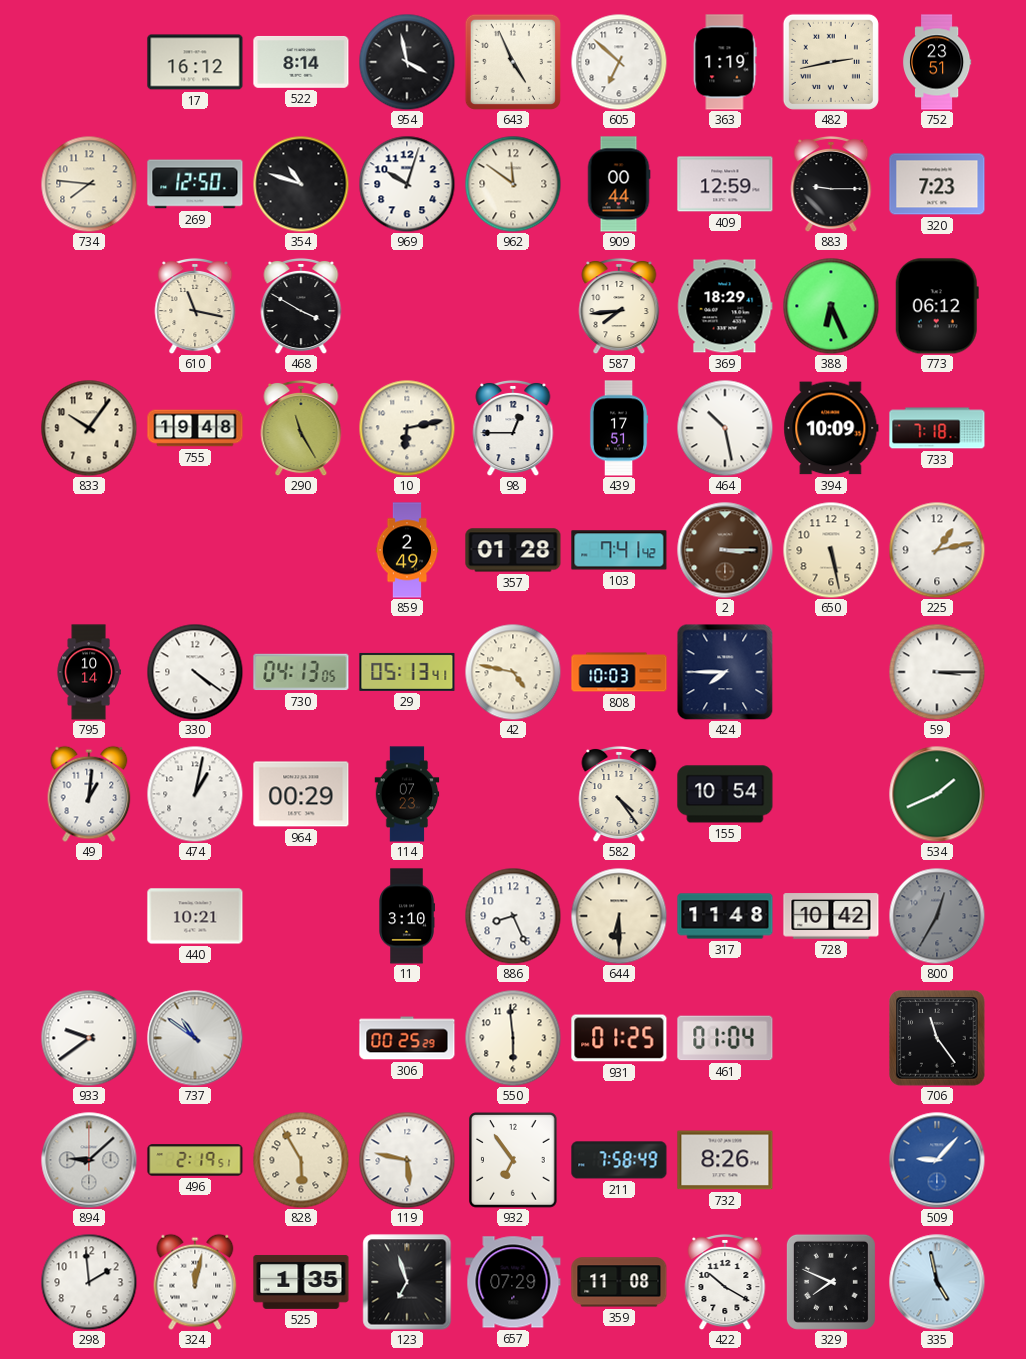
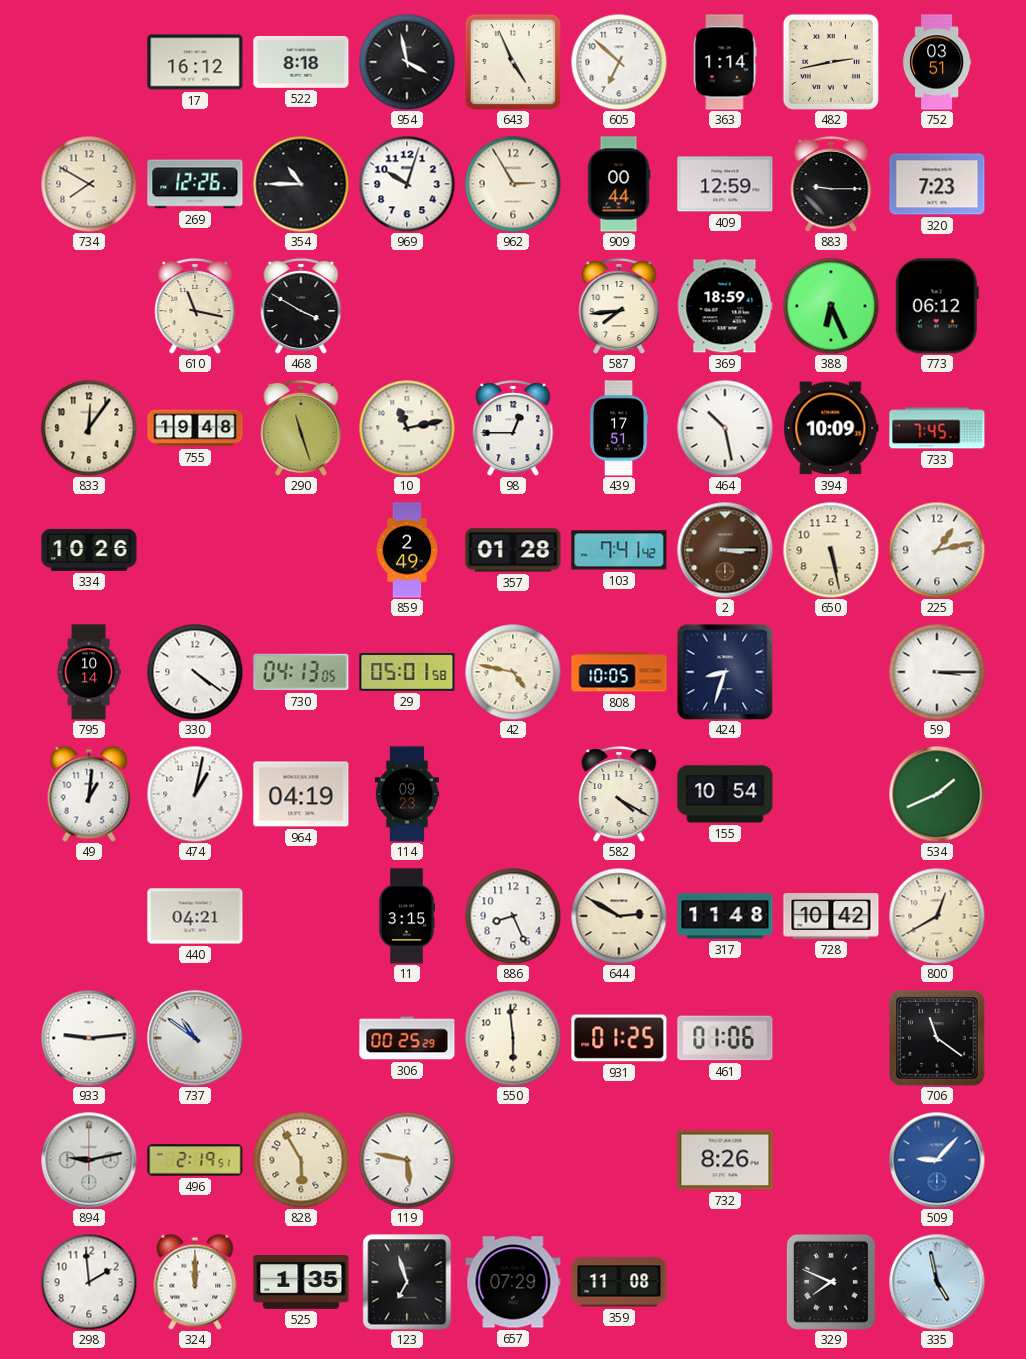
522: 8:14 -> 8:18 (301, 62)
363: 1:19 -> 1:14 (725, 62)
752: 23:51 -> 03:51 (937, 62)
734: 7:46 -> 7:50 (89, 184)
269: 12:50 -> 12:26 (195, 184)
354: 10:48 -> 10:45 (301, 184)
962: 11:51 -> 2:55 (513, 184)
369: 18:29 -> 18:59 (725, 306)
833: 10:06 -> 12:06 (89, 428)
290: 11:25 -> 11:27 (301, 428)
10: 6:13 -> 11:13 (407, 428)
733: 7:18 -> 7:45 (937, 428)
334: none -> 10:26 (89, 550)
29: 05:13 -> 05:01 (407, 672)
808: 10:03 -> 10:05 (619, 672)
424: 7:45 -> 8:33 (725, 672)
964: 00:29 -> 04:19 (301, 794)
114: 07:23 -> 09:23 (407, 794)
582: 4:24 -> 4:20 (619, 794)
440: 10:21 -> 04:21 (195, 916)
11: 3:10 -> 3:15 (407, 916)
644: 6:30 -> 2:50 (619, 916)
800: 12:35 -> 12:40 (937, 916)
800 dial: grey -> cream (937, 916)
933: 9:39 -> 9:14 (89, 1038)
461: 01:04 -> 01:06 (725, 1038)
706: 11:24 -> 11:21 (937, 1038)
894: 9:08 -> 9:13 (89, 1160)
932: 6:54 -> none (513, 1160)
211: 7:58 -> none (619, 1160)
324: 12:02 -> 12:00 (195, 1282)
422: 10:20 -> none (725, 1282)
